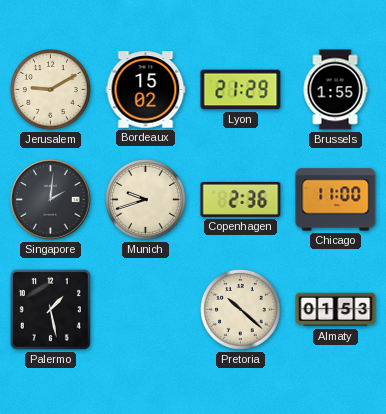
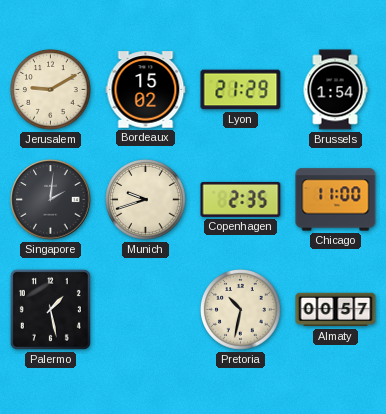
Brussels: 1:55 -> 1:54 (335, 90)
Copenhagen: 2:36 -> 2:35 (241, 199)
Pretoria: 10:22 -> 10:32 (241, 310)
Almaty: 01:53 -> 00:57 (336, 310)
